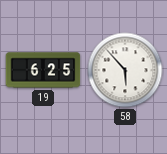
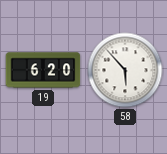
19: 6:25 -> 6:20 (43, 70)
